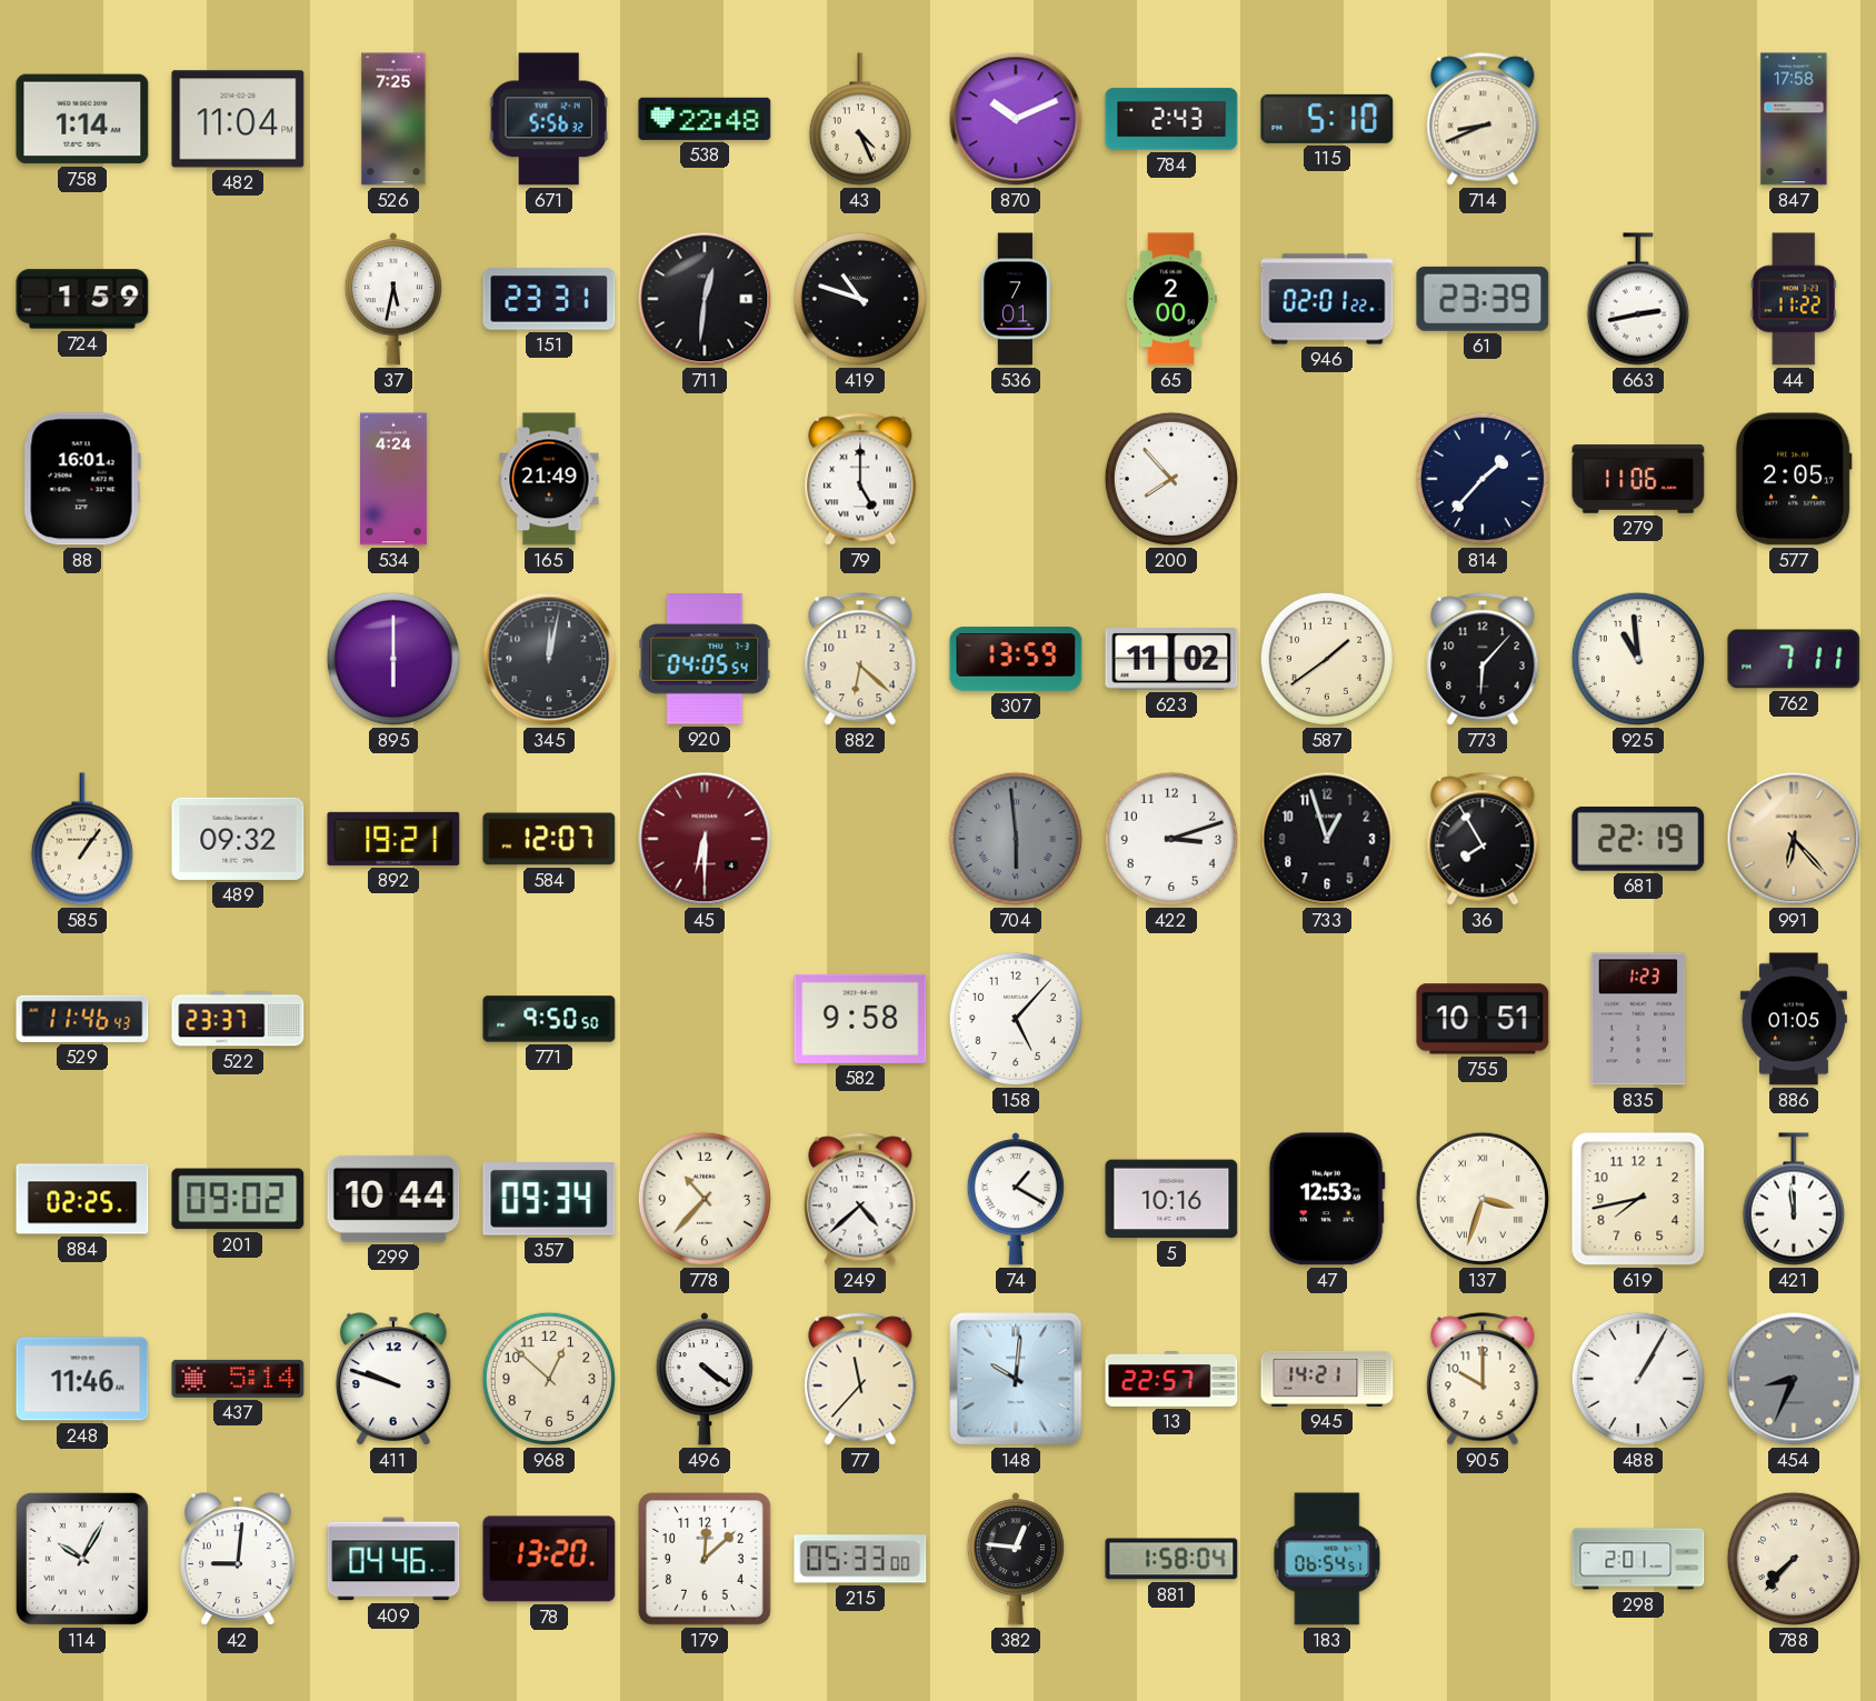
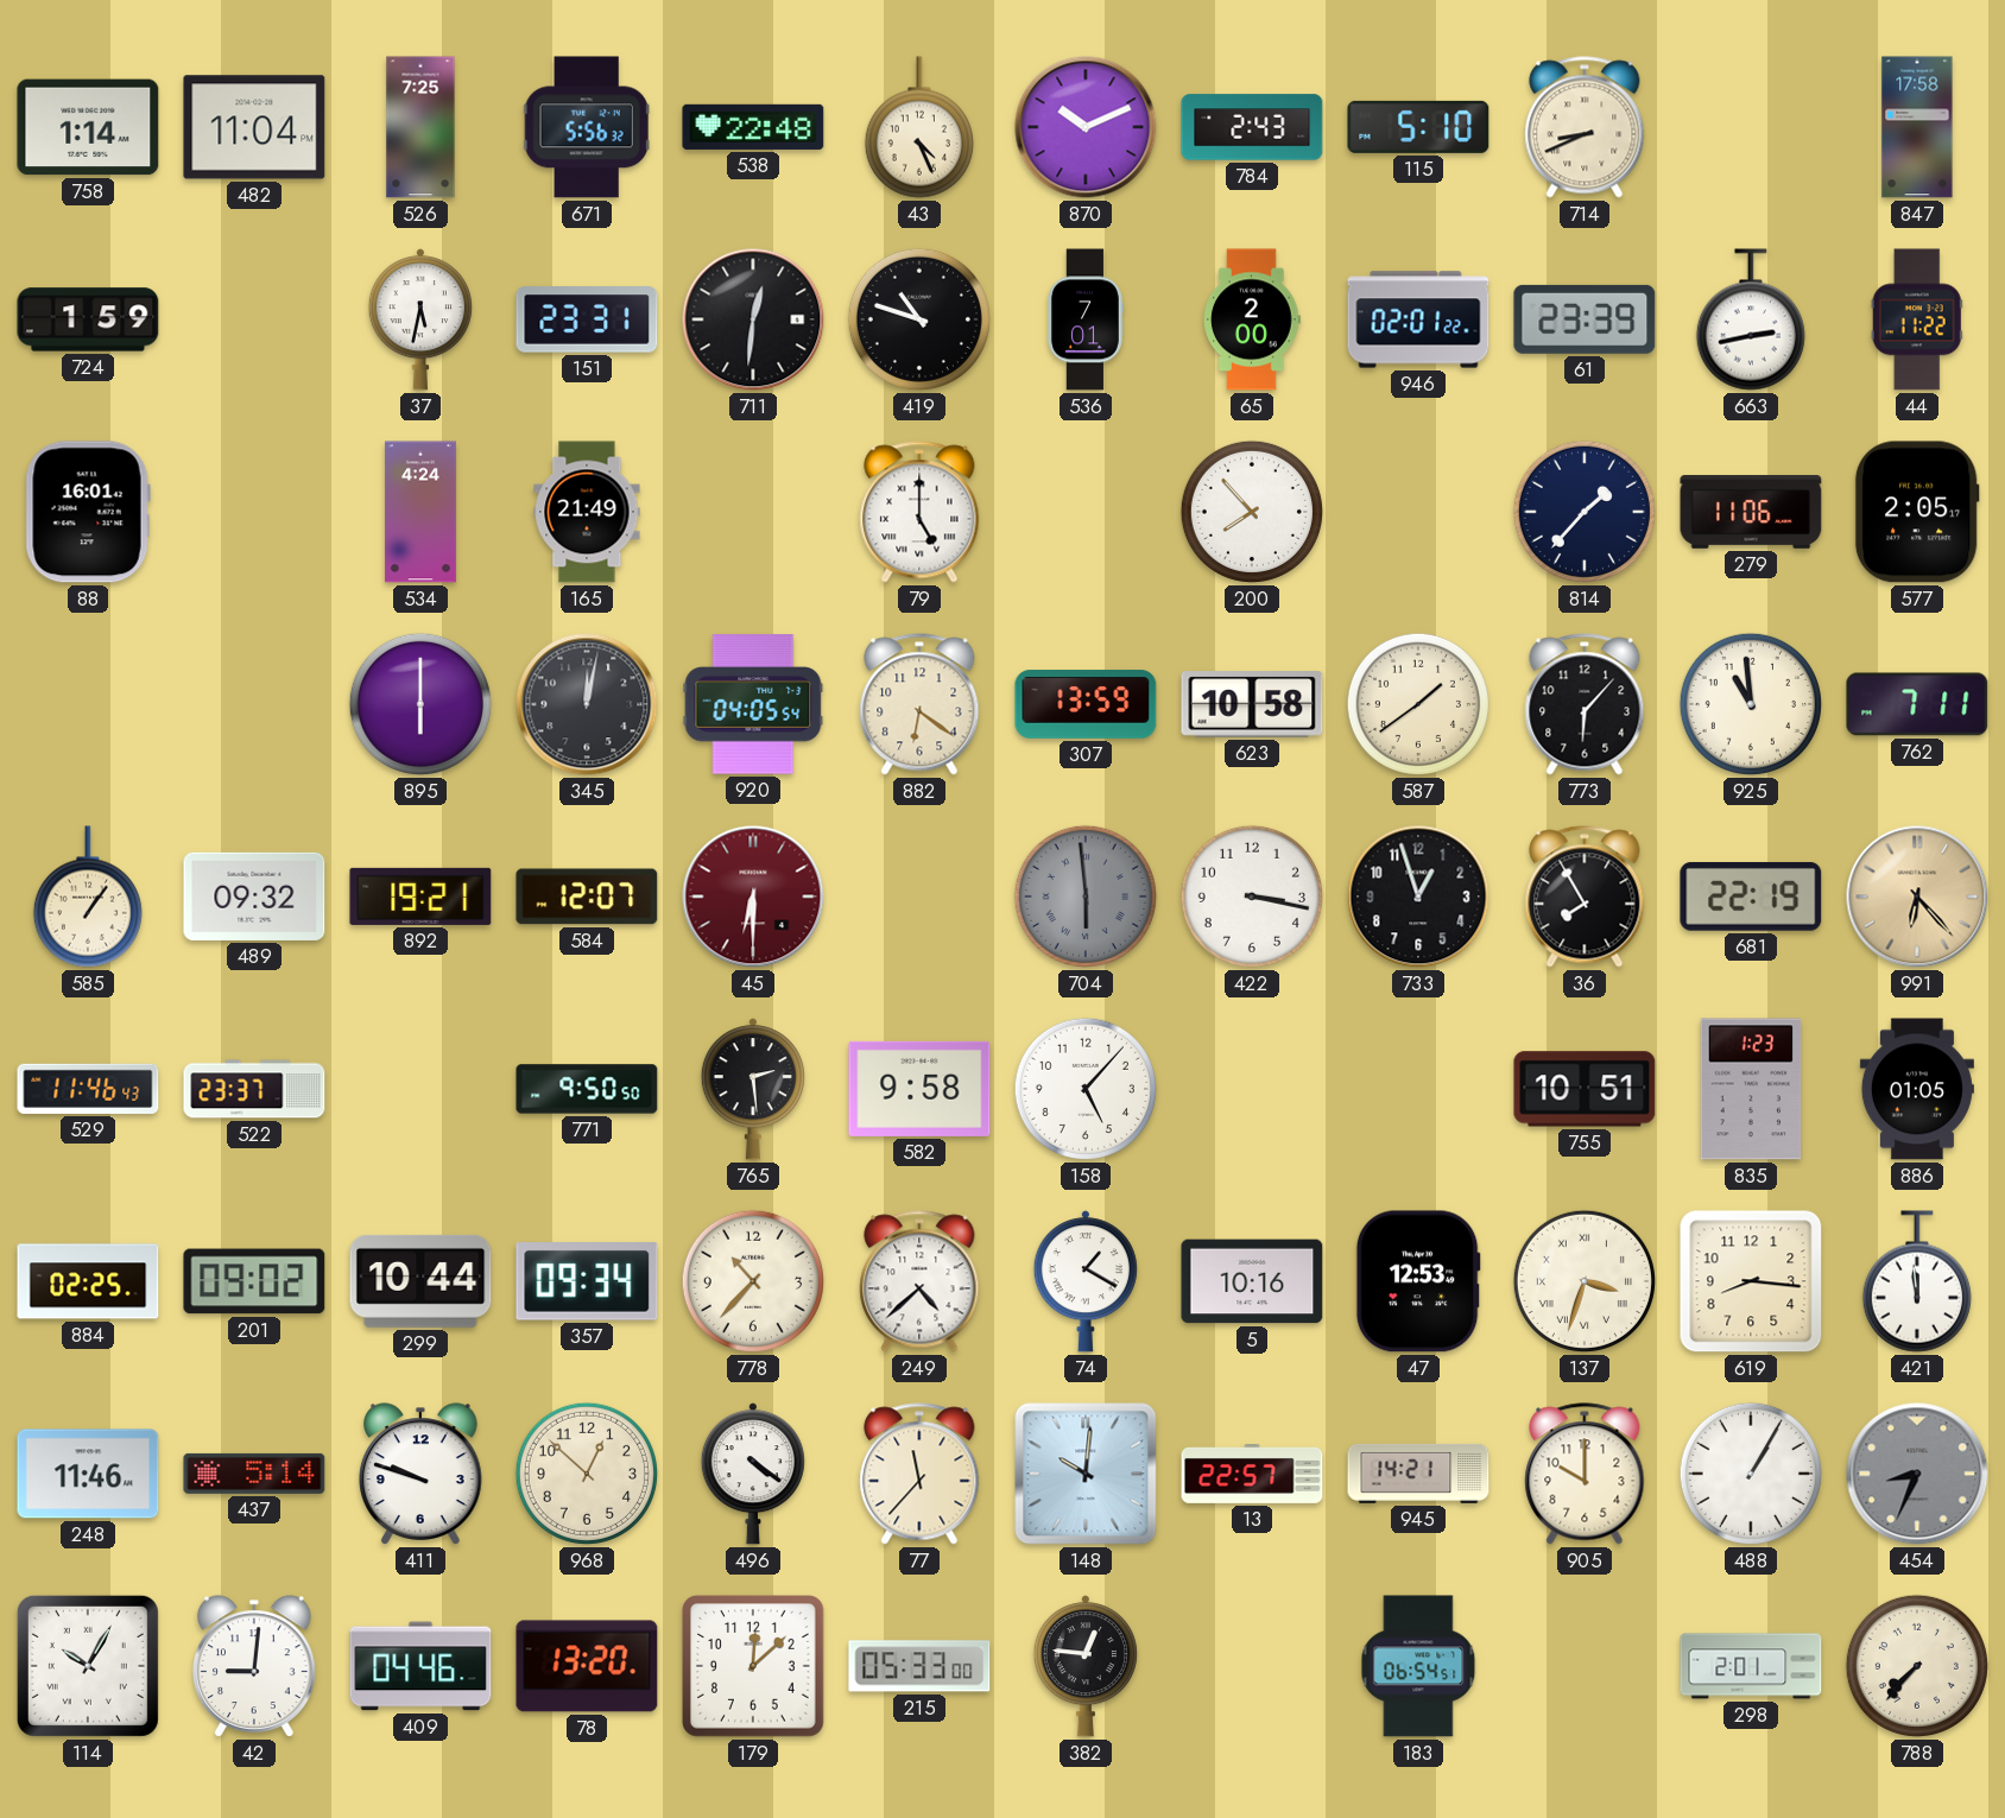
882: 6:22 -> 6:21 (919, 704)
623: 11:02 -> 10:58 (1252, 704)
422: 3:12 -> 3:17 (1252, 897)
765: none -> 2:29 (753, 1089)
619: 7:43 -> 8:16 (1751, 1281)
881: 1:58 -> none (1171, 1559)
